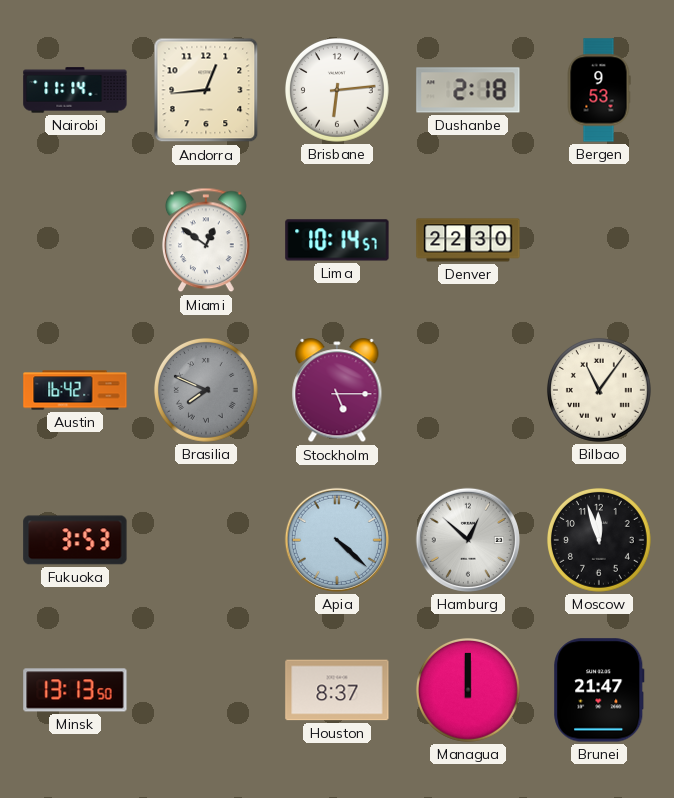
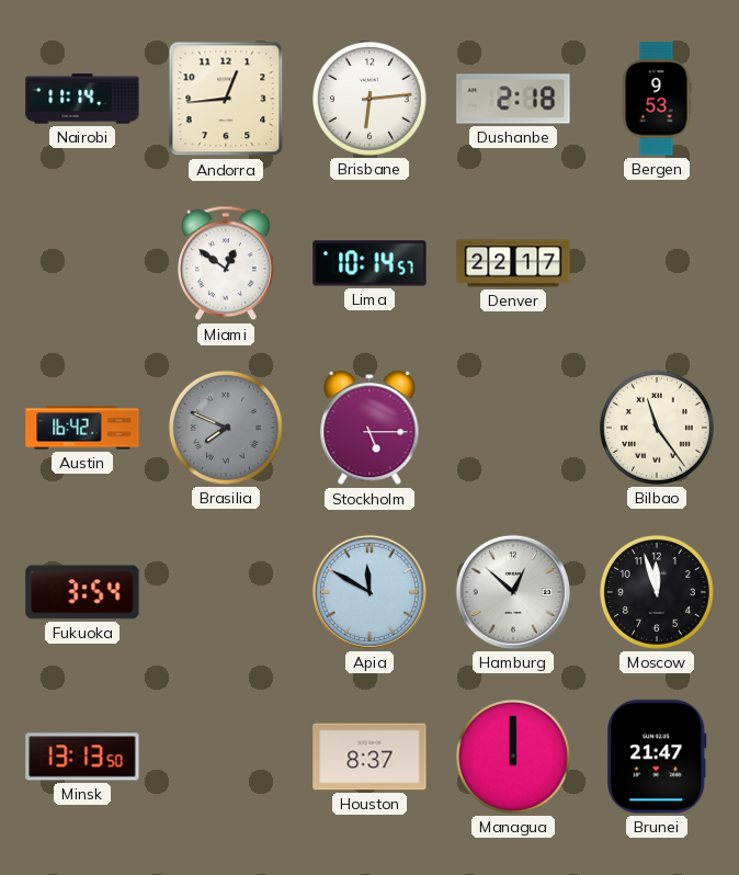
Denver: 22:30 -> 22:17 (513, 263)
Bilbao: 11:06 -> 11:24 (657, 428)
Fukuoka: 3:53 -> 3:54 (82, 592)
Apia: 4:22 -> 11:50 (369, 592)
